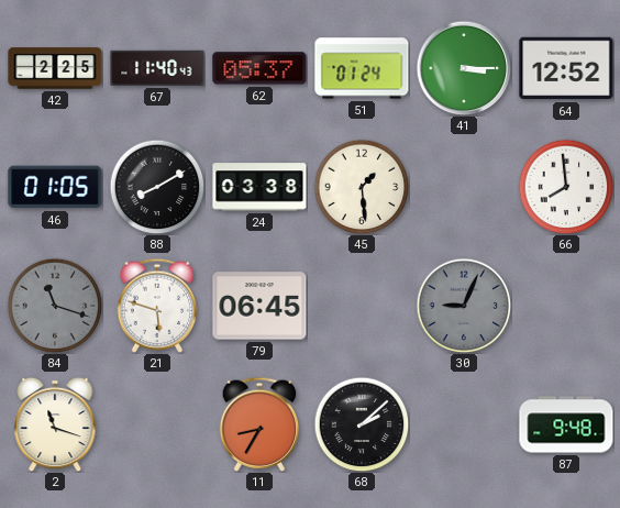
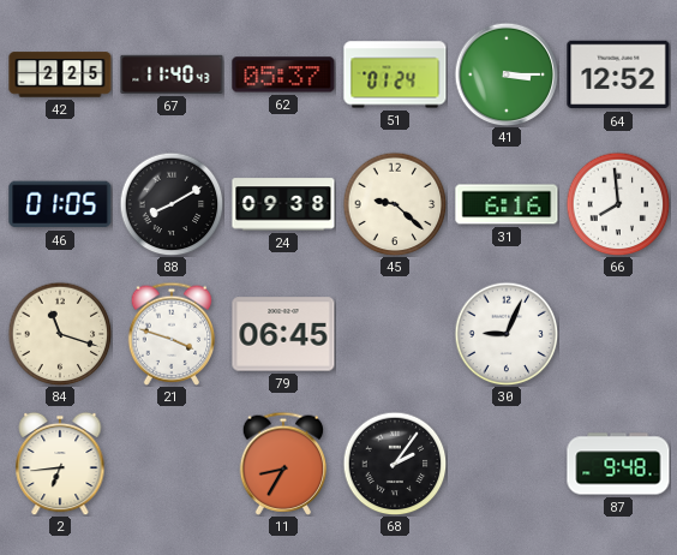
24: 03:38 -> 09:38 (283, 204)
45: 1:29 -> 9:22 (395, 204)
31: none -> 6:16 (507, 204)
84 dial: grey -> cream (60, 334)
21: 5:48 -> 3:48 (172, 334)
30 dial: grey -> white (507, 334)
2: 11:18 -> 6:44 (60, 464)
68: 2:08 -> 2:06 (395, 464)
